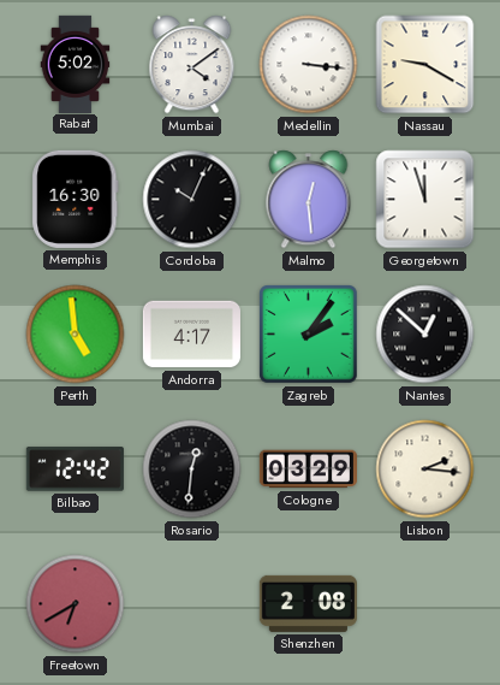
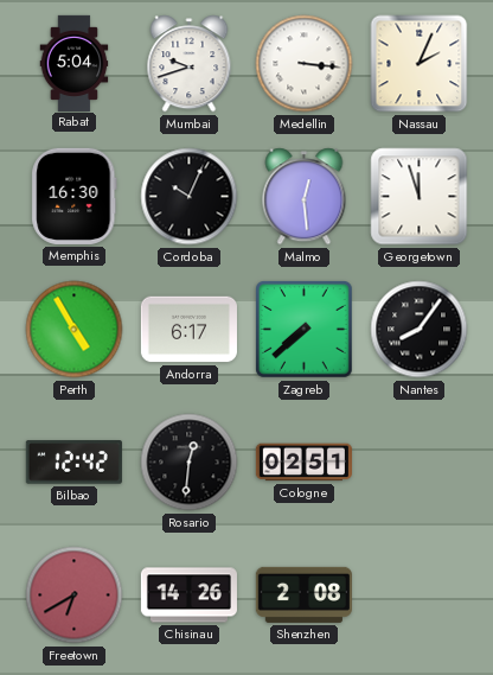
Rabat: 5:02 -> 5:04 (75, 63)
Mumbai: 4:09 -> 9:42 (190, 64)
Nassau: 9:20 -> 2:04 (420, 64)
Perth: 4:59 -> 4:55 (75, 330)
Andorra: 4:17 -> 6:17 (188, 330)
Zagreb: 2:06 -> 7:38 (305, 330)
Nantes: 12:52 -> 8:06 (420, 330)
Cologne: 03:29 -> 02:51 (303, 463)
Lisbon: 2:16 -> none (425, 470)
Chisinau: none -> 14:26 (188, 596)
